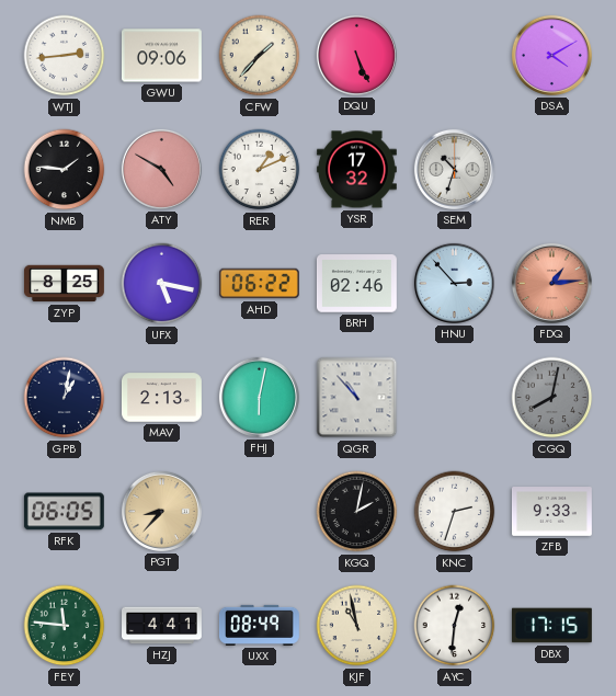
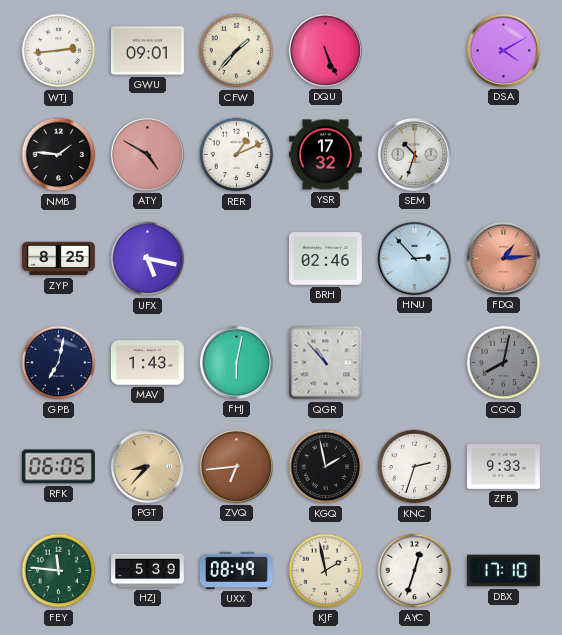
GWU: 09:06 -> 09:01 (147, 51)
AHD: 06:22 -> none (259, 284)
GPB: 1:02 -> 7:02 (59, 363)
MAV: 2:13 -> 1:43 (148, 363)
ZVQ: none -> 6:44 (236, 466)
KGQ: 2:02 -> 1:58 (326, 467)
HZJ: 4:41 -> 5:39 (148, 571)
KJF: 10:58 -> 1:58 (326, 571)
AYC: 12:31 -> 12:33 (415, 571)
DBX: 17:15 -> 17:10 (503, 571)
